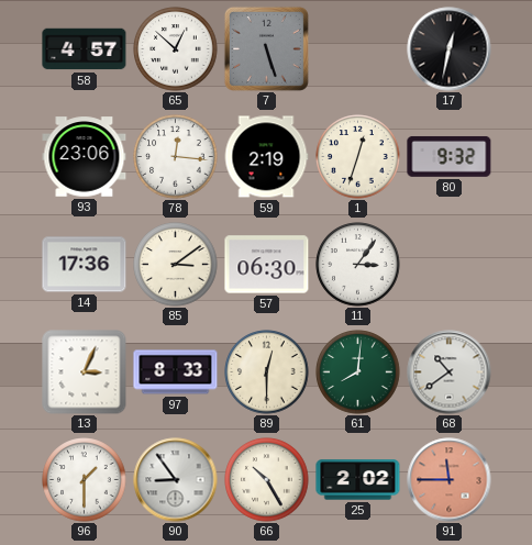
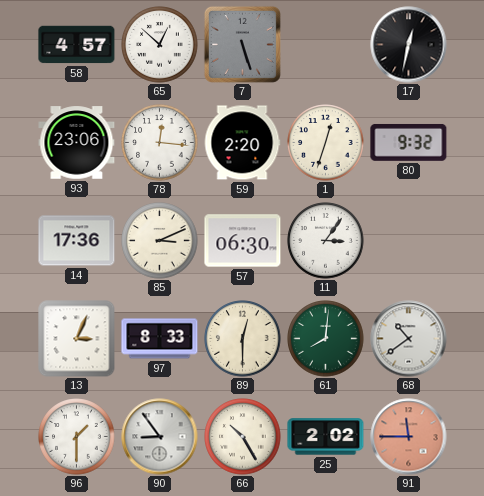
59: 2:19 -> 2:20 (242, 143)
85: 3:09 -> 3:11 (160, 241)
